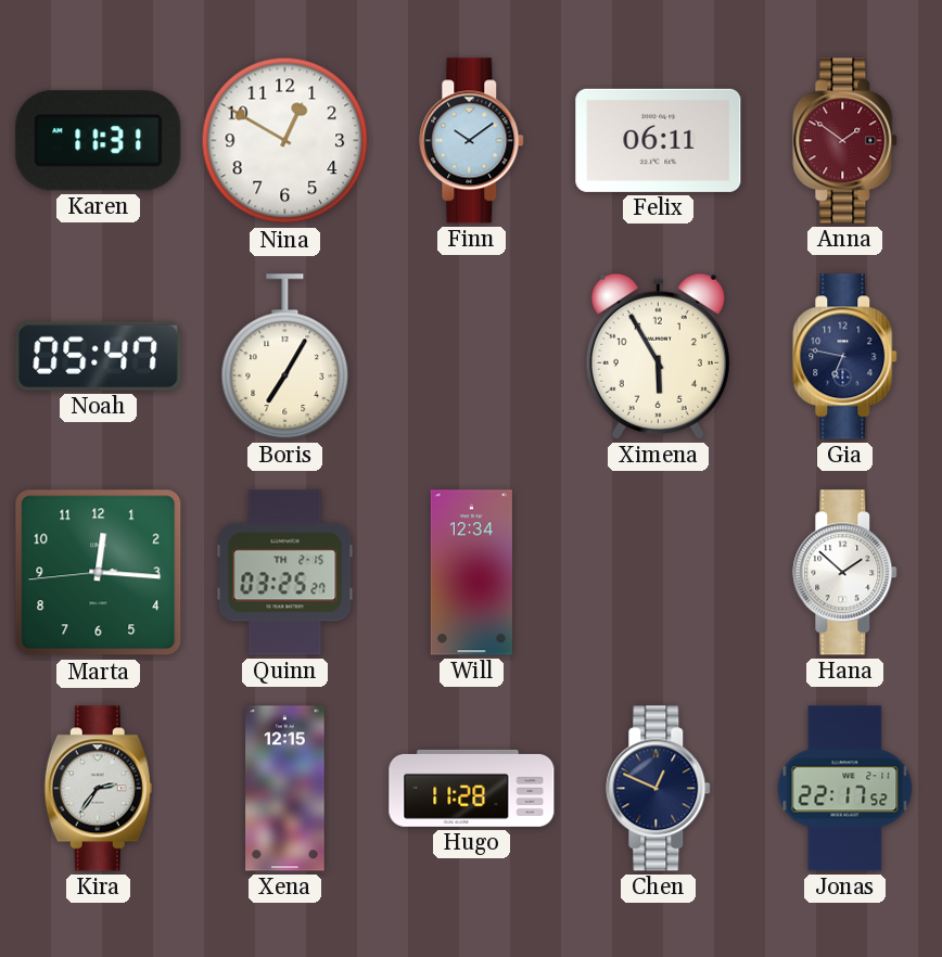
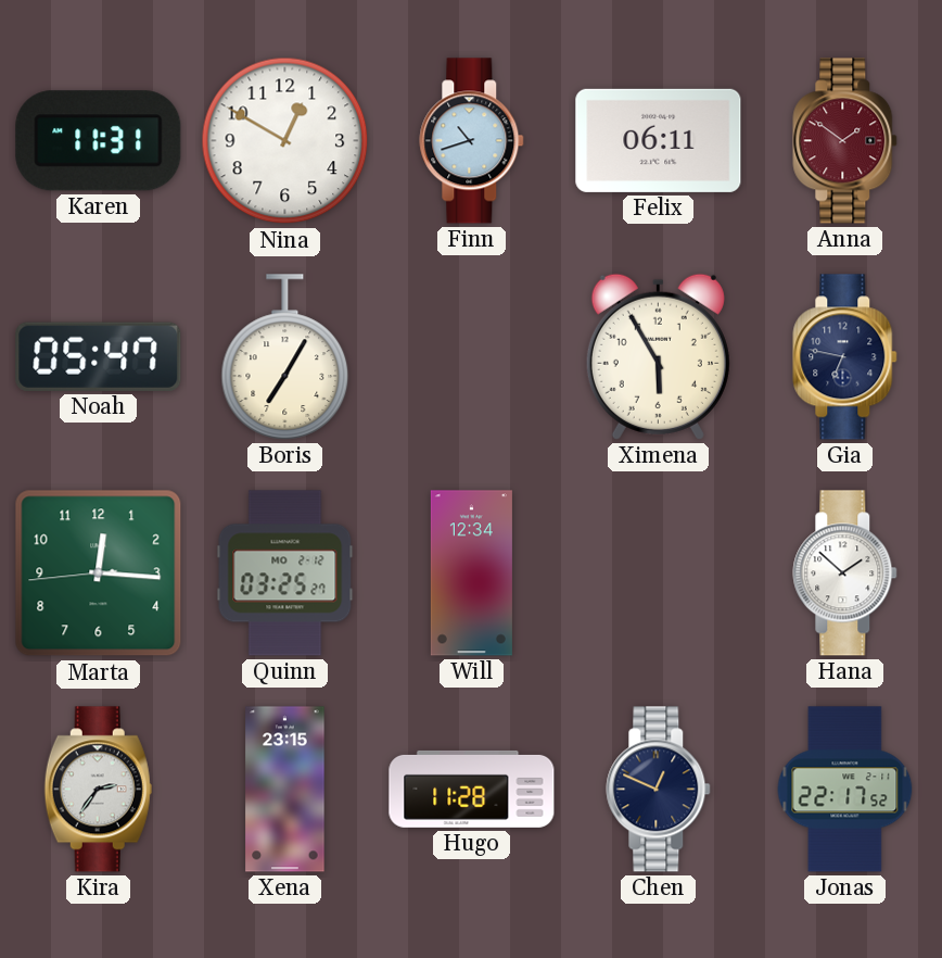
Finn: 10:09 -> 10:42 (472, 141)
Quinn date: TH 2-15 -> MO 2-12 (285, 573)
Xena: 12:15 -> 23:15 (285, 790)
